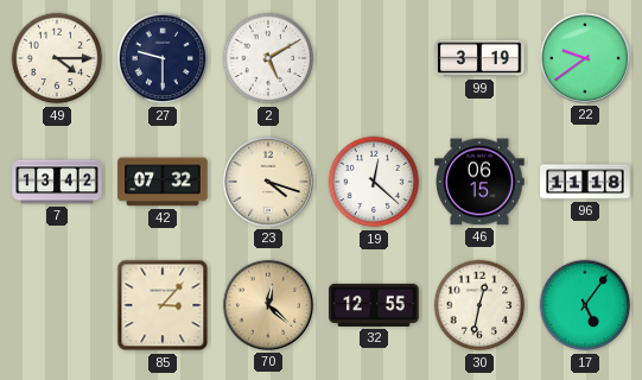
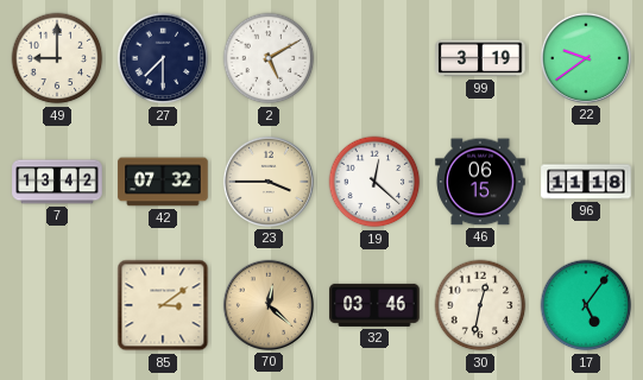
49: 4:15 -> 9:00 (57, 58)
27: 9:30 -> 7:30 (163, 58)
23: 4:18 -> 3:45 (269, 182)
85: 3:07 -> 3:09 (163, 305)
32: 12:55 -> 03:46 (374, 305)
